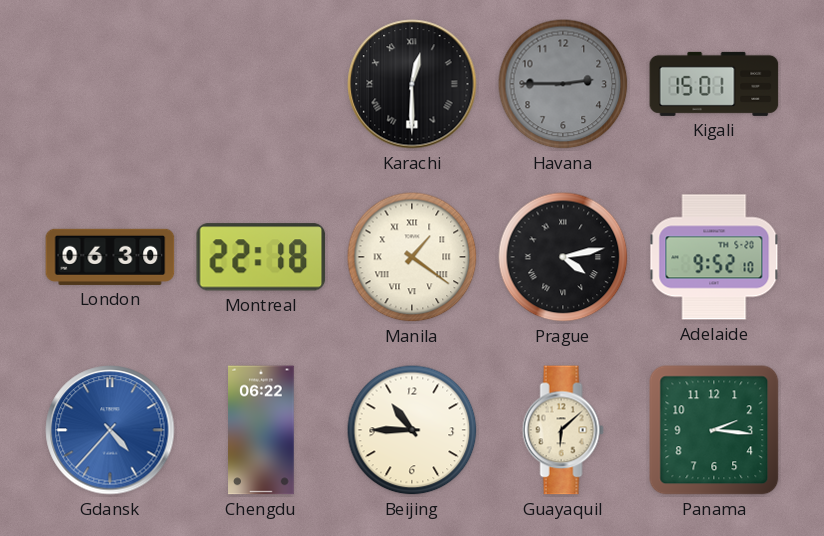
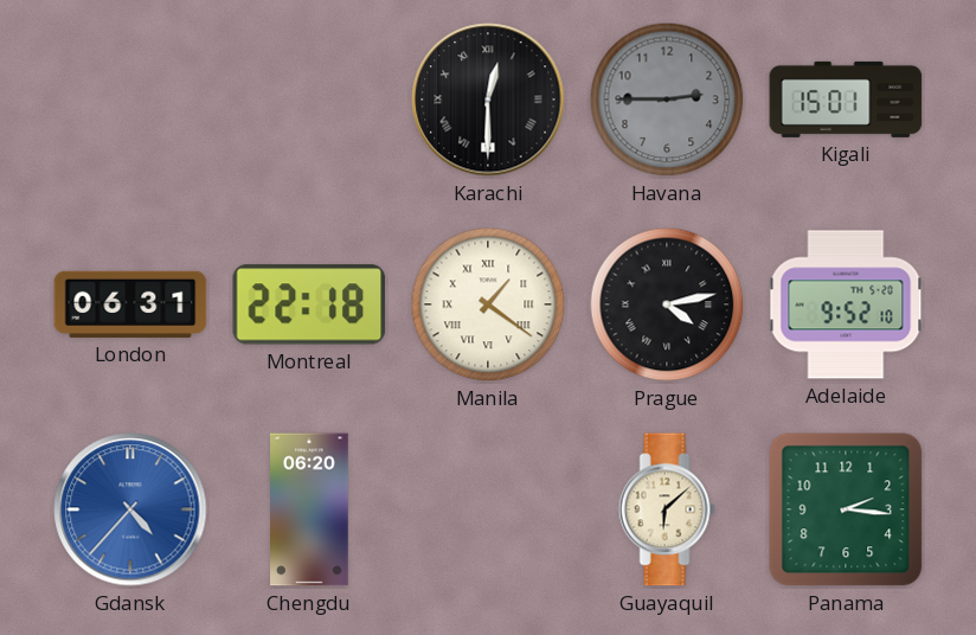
London: 06:30 -> 06:31 (130, 304)
Chengdu: 06:22 -> 06:20 (309, 509)
Beijing: 10:45 -> none (412, 430)
